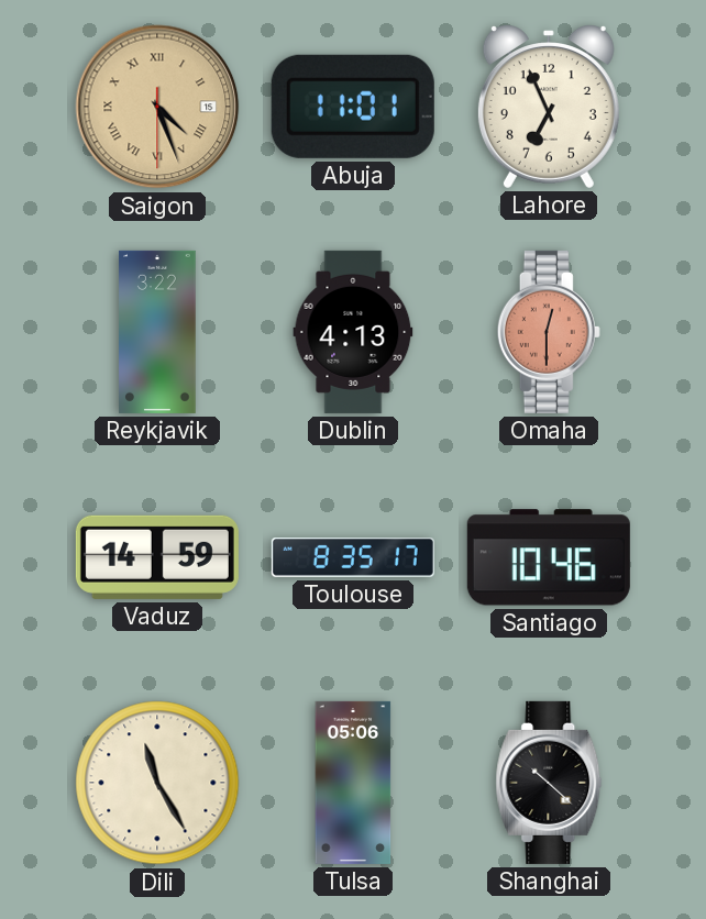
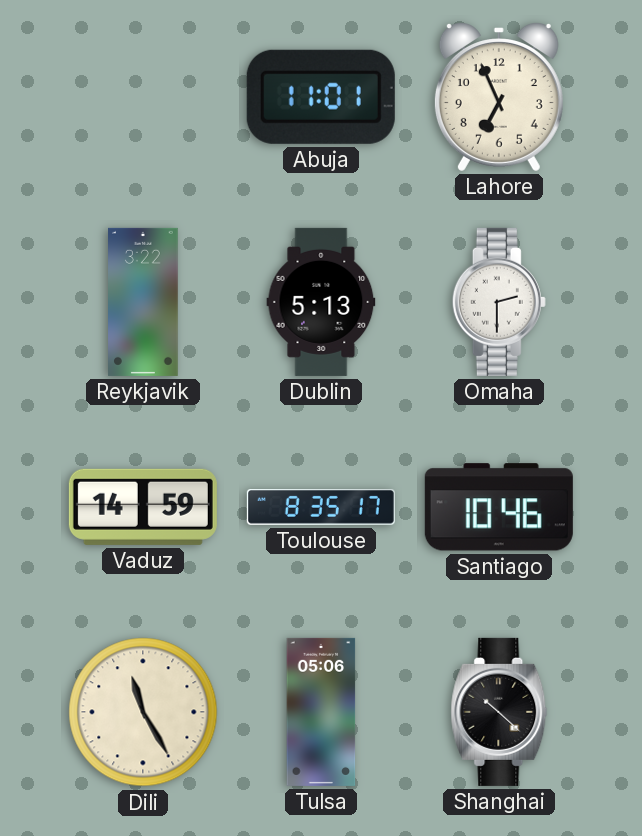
Saigon: 4:26 -> none (157, 107)
Dublin: 4:13 -> 5:13 (321, 302)
Omaha: 12:30 -> 2:30 (499, 302)
Omaha dial: salmon -> white (499, 302)
